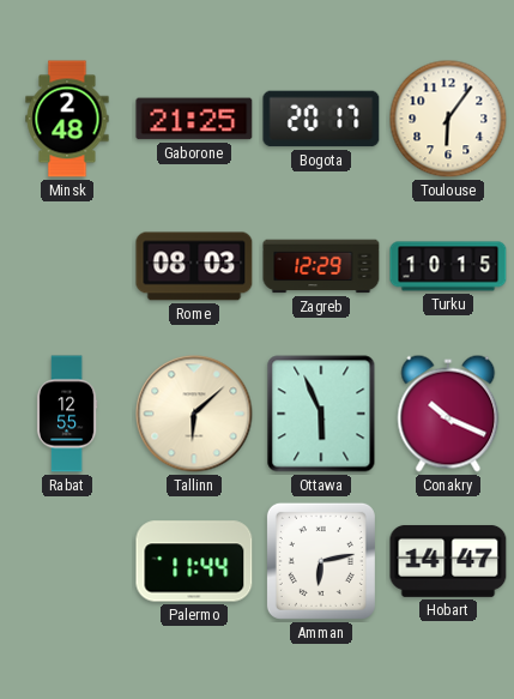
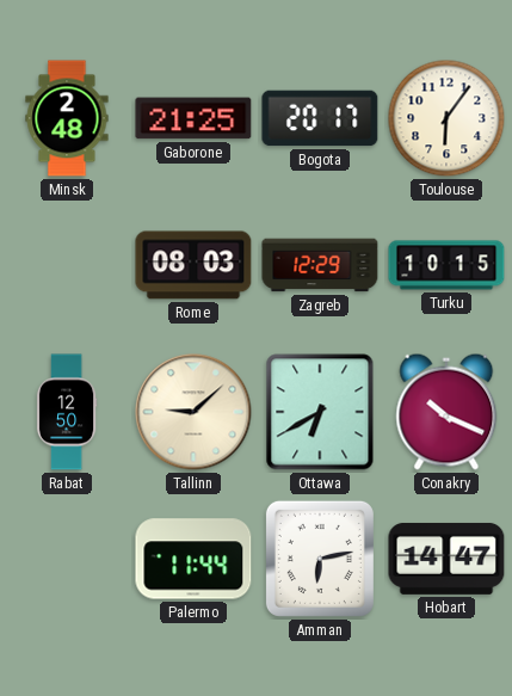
Rabat: 12:55 -> 12:50 (67, 412)
Tallinn: 6:08 -> 9:08 (193, 412)
Ottawa: 5:56 -> 6:40 (320, 412)
